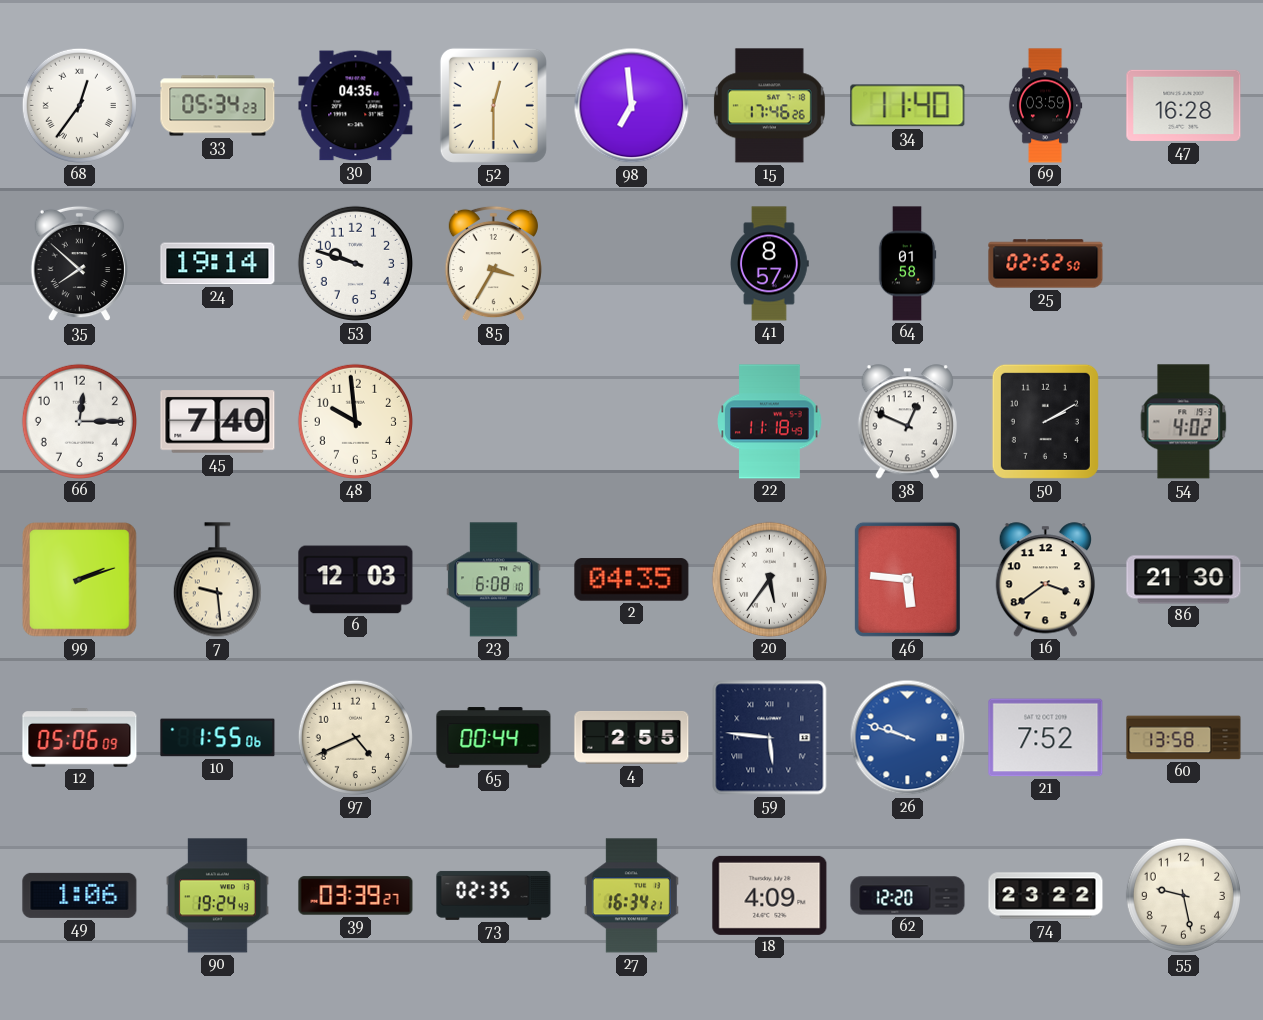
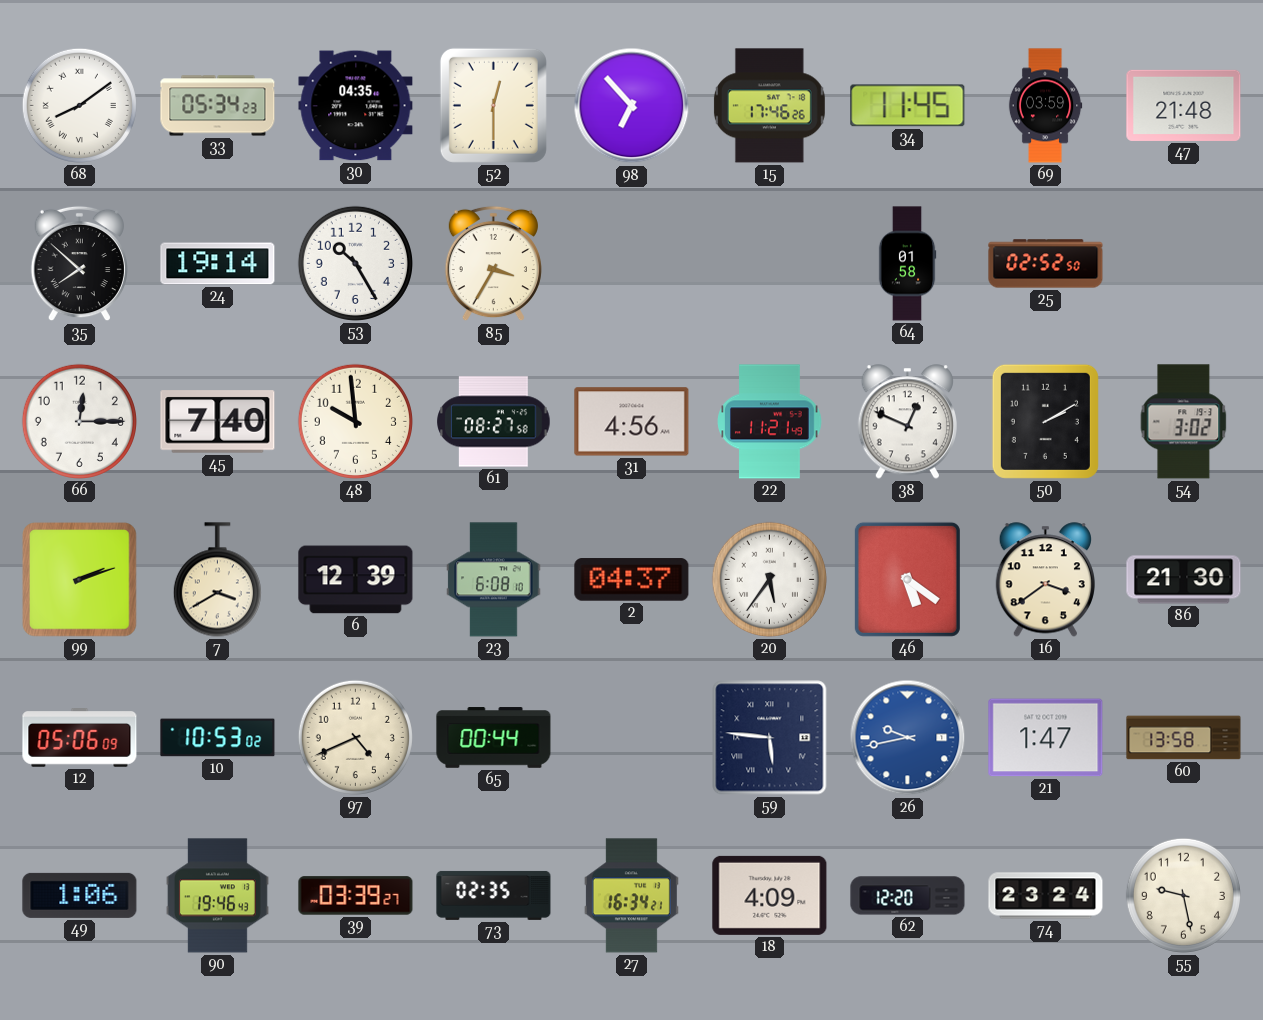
68: 12:36 -> 8:09 (79, 105)
98: 6:59 -> 6:53 (632, 106)
34: 11:40 -> 11:45 (908, 106)
47: 16:28 -> 21:48 (1184, 105)
53: 9:48 -> 10:25 (355, 263)
41: 8:57 -> none (770, 264)
61: none -> 08:27 (494, 422)
31: none -> 4:56 (632, 422)
22: 11:18 -> 11:21 (770, 422)
54: 4:02 -> 3:02 (1184, 422)
7: 9:29 -> 3:40 (217, 580)
6: 12:03 -> 12:39 (356, 580)
2: 04:35 -> 04:37 (632, 580)
46: 5:46 -> 5:21 (907, 579)
10: 1:55 -> 10:53 (218, 738)
4: 2:55 -> none (632, 737)
26: 9:48 -> 9:43 (908, 738)
21: 7:52 -> 1:47 (1046, 738)
90: 19:24 -> 19:46 (217, 896)
74: 23:22 -> 23:24 (1046, 896)
